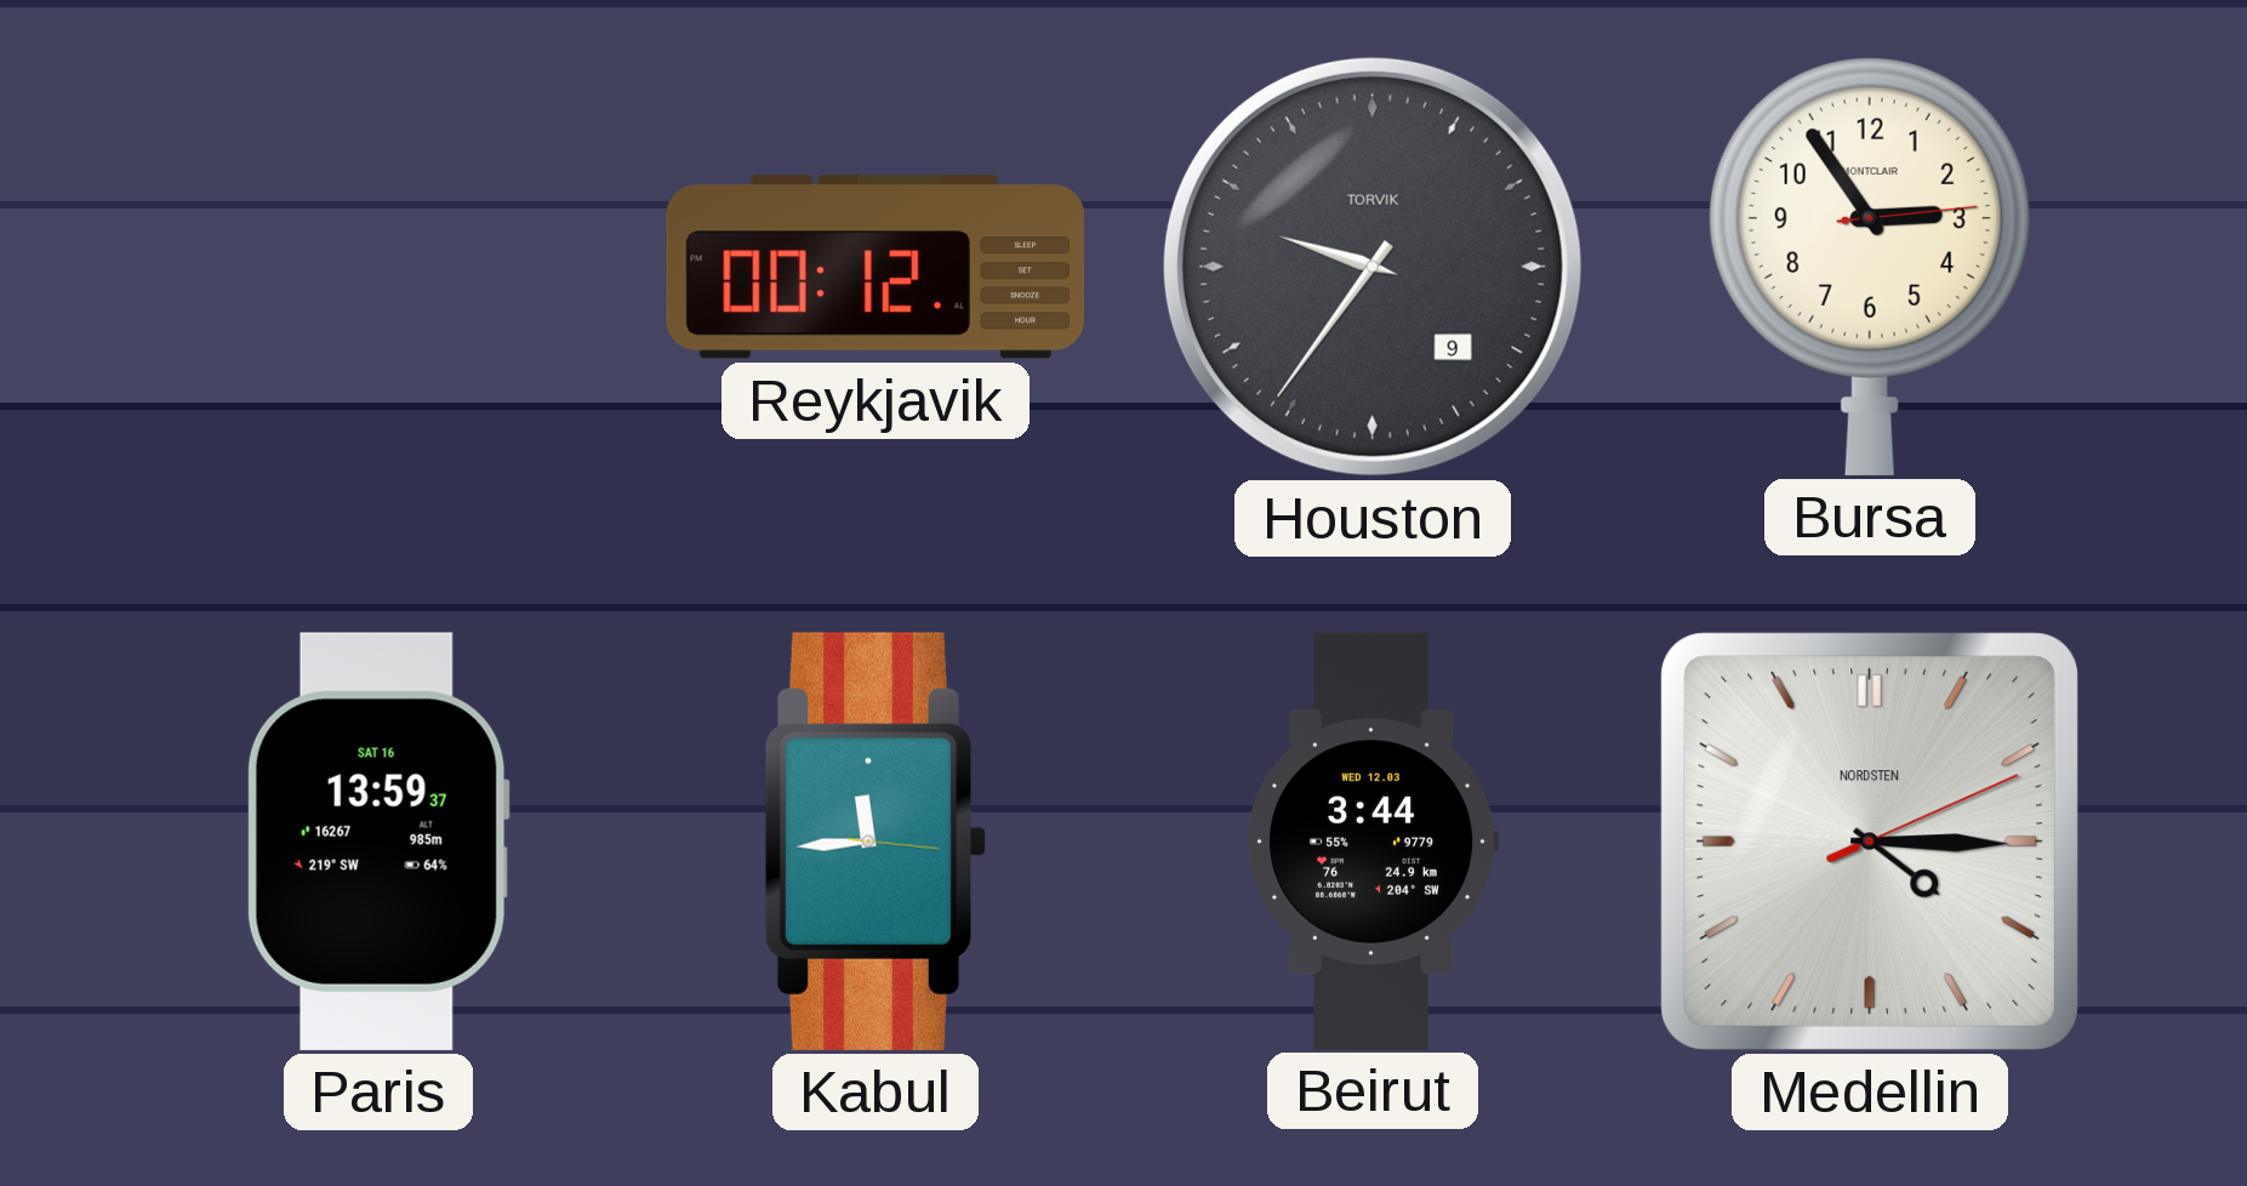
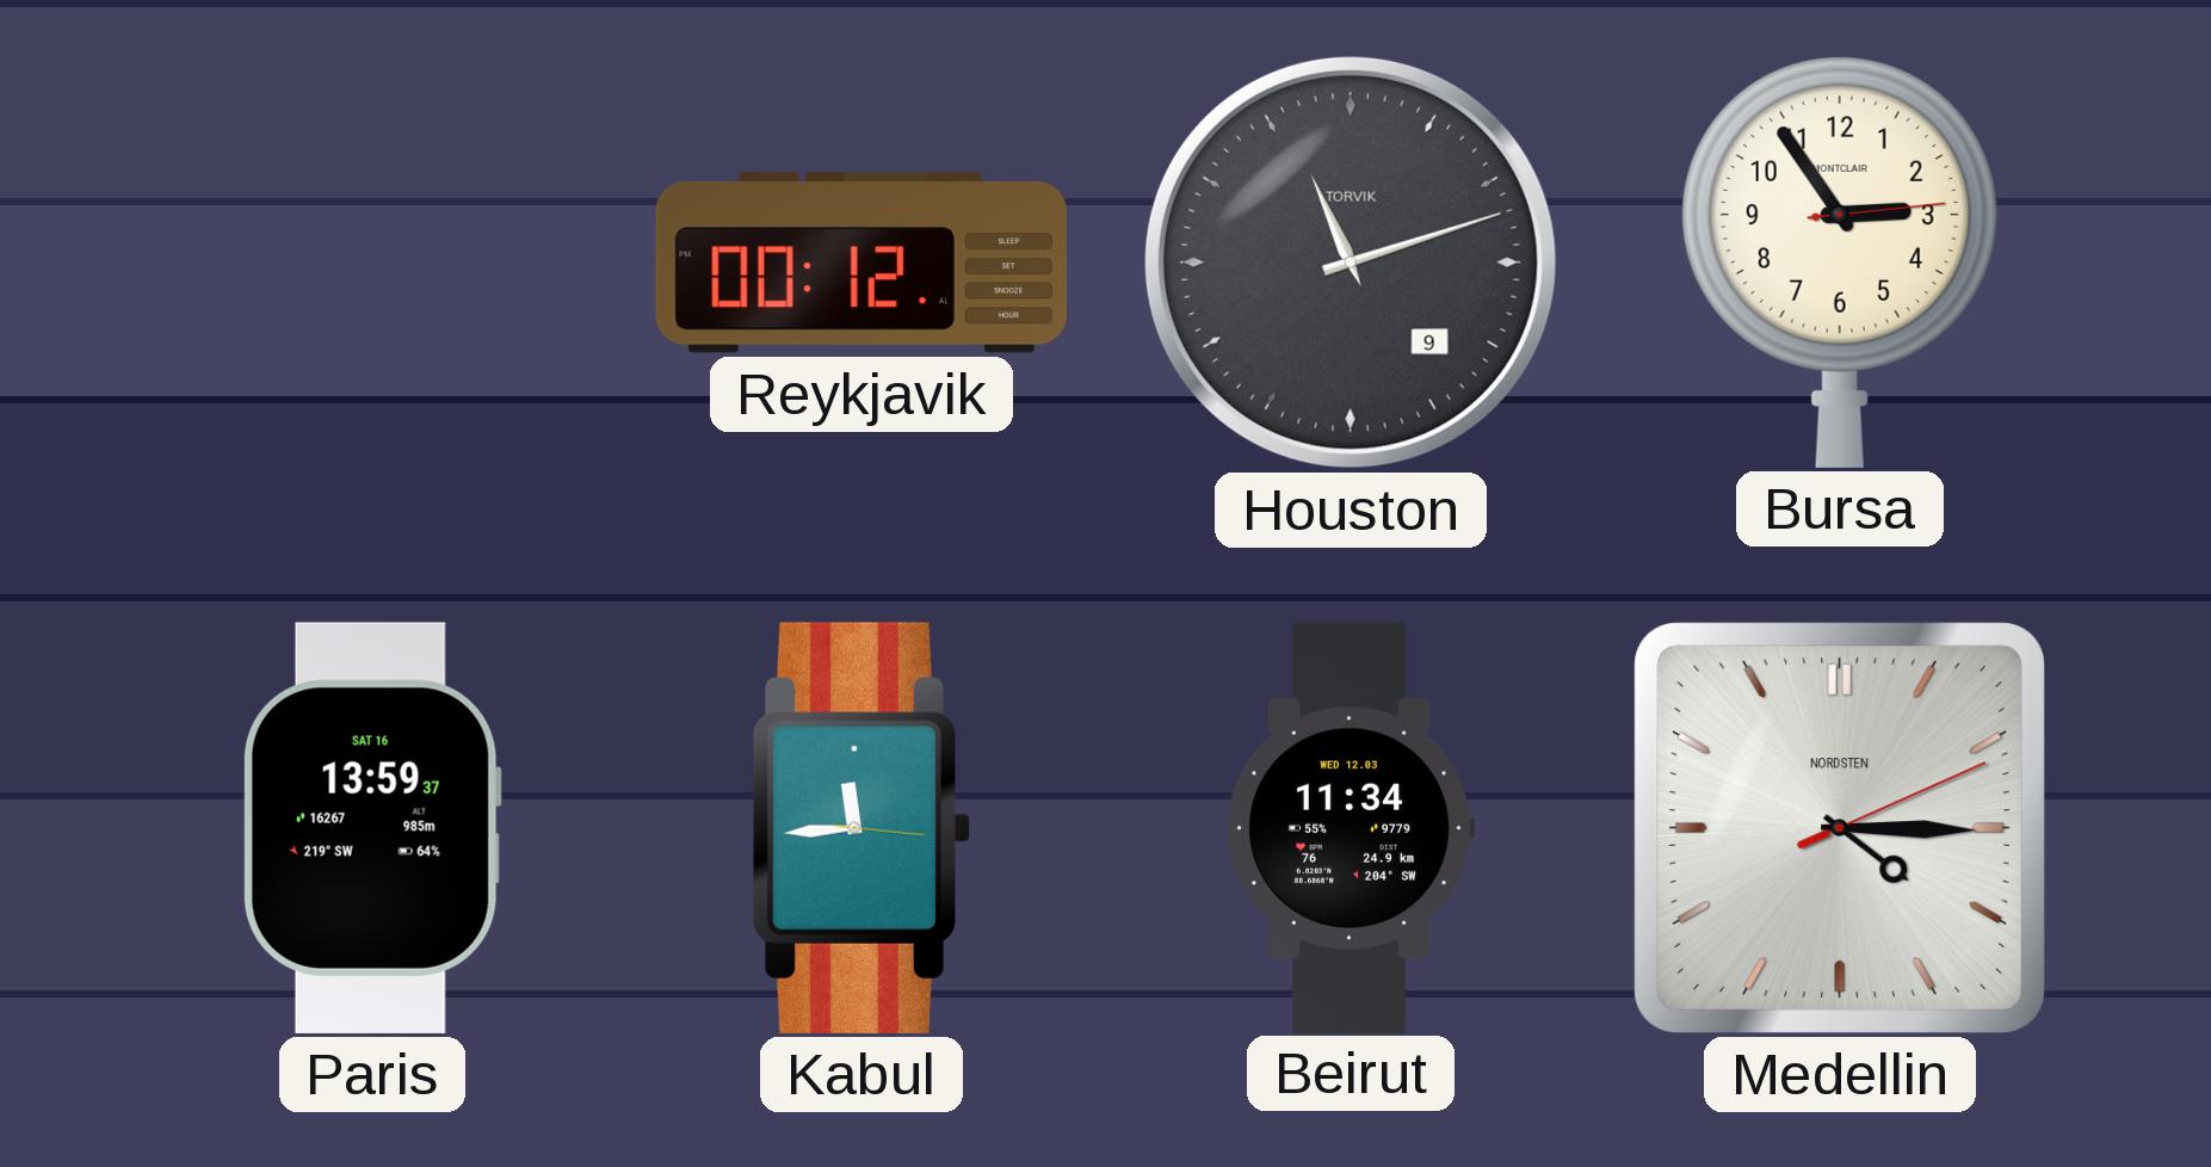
Houston: 9:36 -> 11:12 (1351, 263)
Beirut: 3:44 -> 11:34 (1350, 827)
